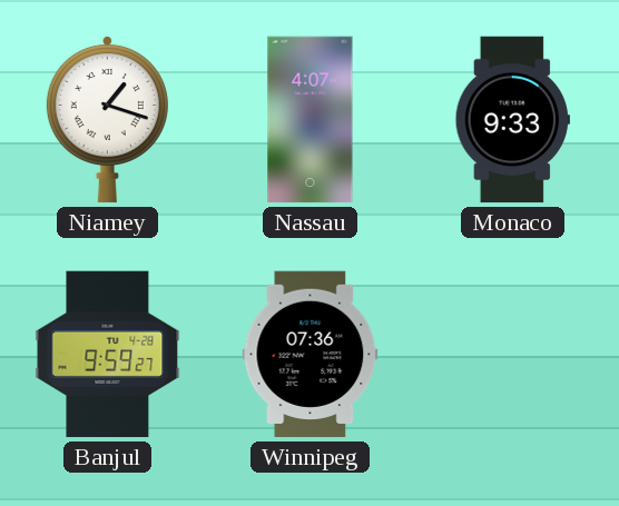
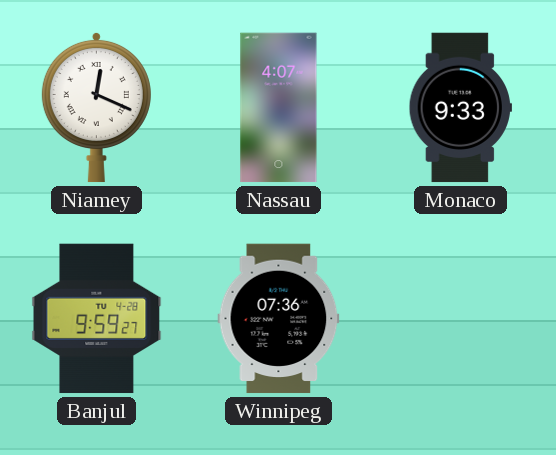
Niamey: 1:18 -> 12:19 (96, 107)
